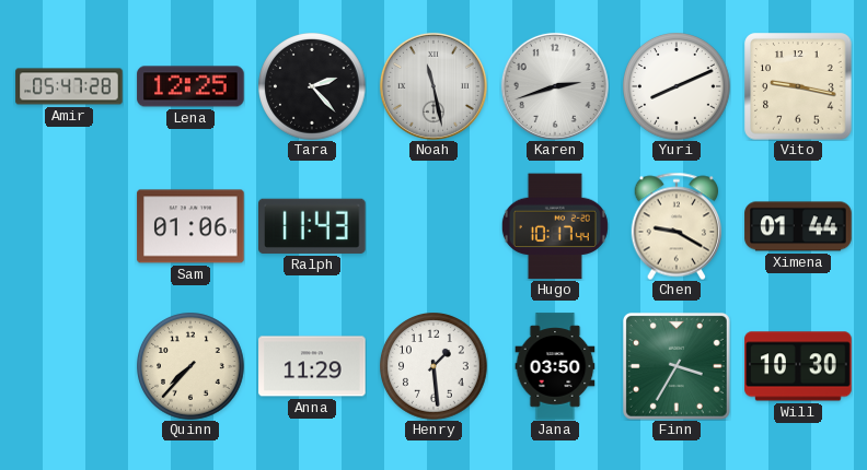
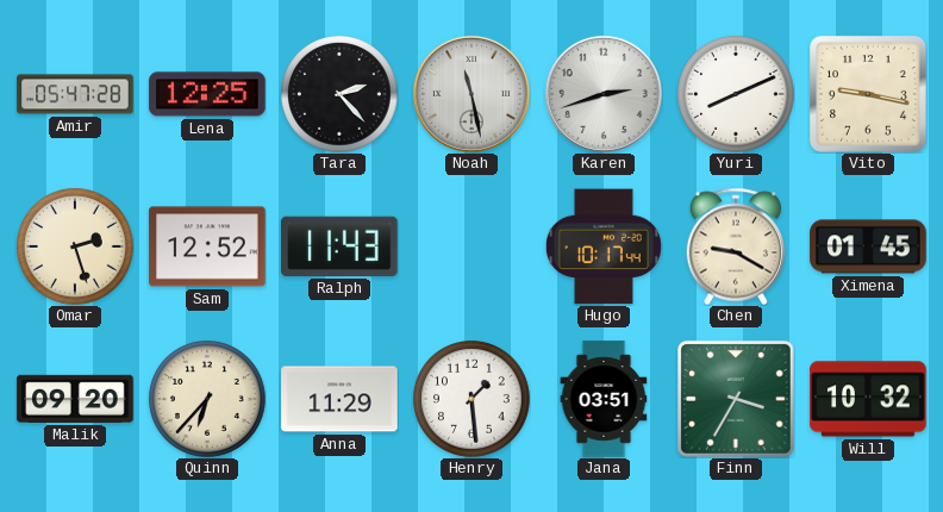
Omar: none -> 2:27 (75, 246)
Sam: 01:06 -> 12:52 (207, 246)
Ximena: 01:44 -> 01:45 (868, 246)
Malik: none -> 09:20 (75, 399)
Quinn: 7:37 -> 6:37 (207, 399)
Jana: 03:50 -> 03:51 (604, 399)
Will: 10:30 -> 10:32 (868, 399)
